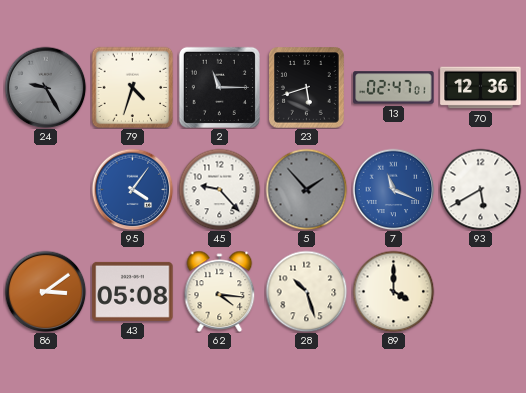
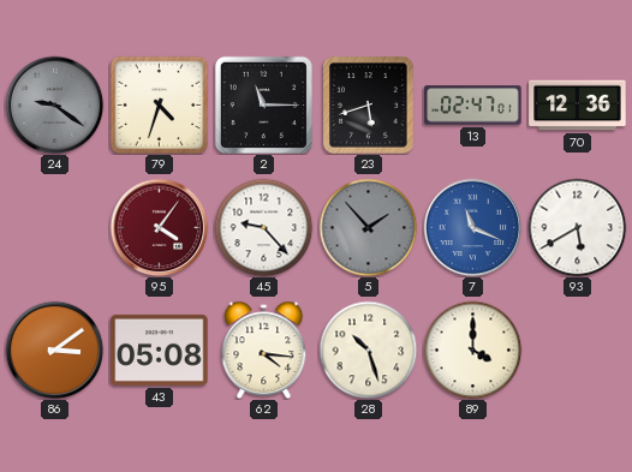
24: 9:25 -> 9:21 (54, 104)
95 dial: blue -> burgundy (159, 227)
